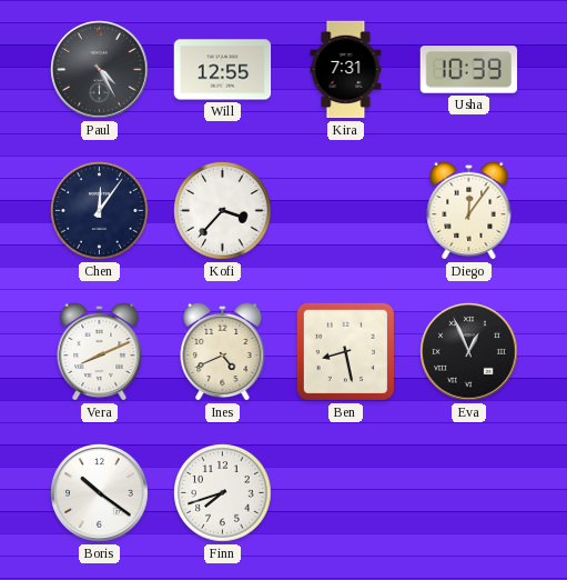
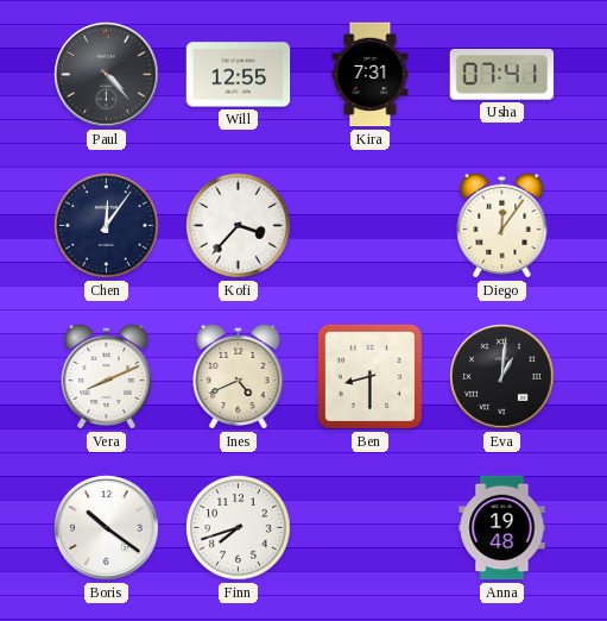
Paul: 4:25 -> 4:23 (107, 75)
Usha: 10:39 -> 07:41 (502, 75)
Ben: 8:28 -> 8:30 (369, 376)
Eva: 12:56 -> 1:01 (502, 377)
Anna: none -> 19:48 (502, 528)
